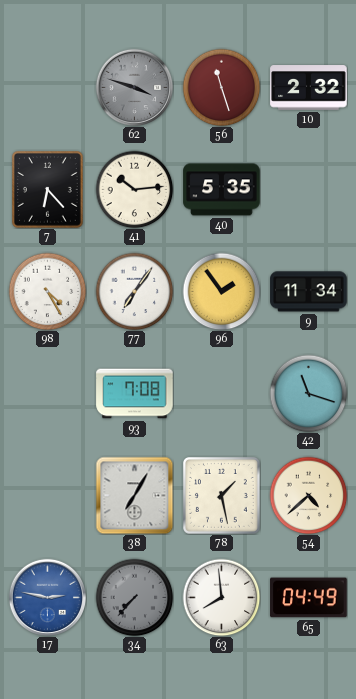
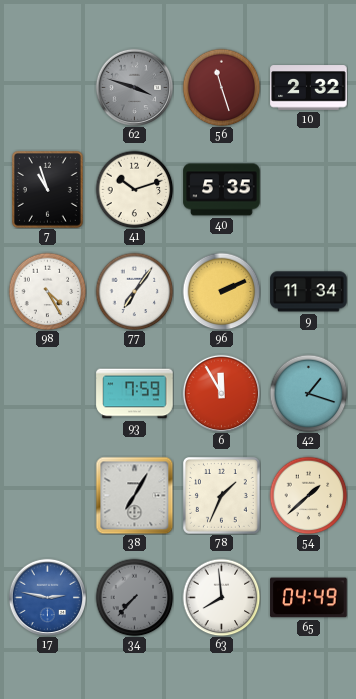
7: 6:23 -> 10:57 (47, 189)
41: 10:14 -> 10:12 (134, 189)
96: 1:54 -> 2:11 (221, 291)
93: 7:08 -> 7:59 (135, 394)
6: none -> 11:55 (221, 393)
42: 11:18 -> 1:18 (308, 393)
78: 1:28 -> 1:34 (222, 496)
54: 4:38 -> 1:38 (308, 495)
